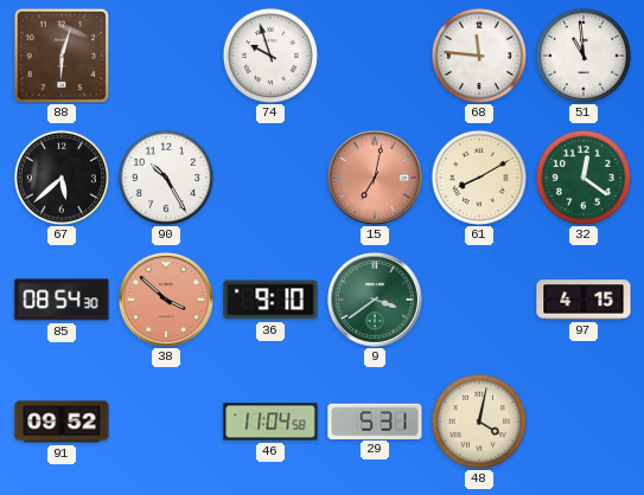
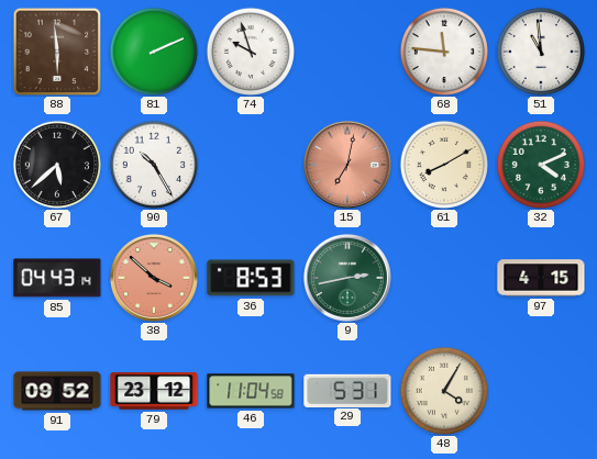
88: 6:03 -> 5:59 (57, 52)
81: none -> 2:11 (154, 52)
32: 12:21 -> 4:11 (541, 165)
85: 08:54 -> 04:43 (57, 278)
36: 9:10 -> 8:53 (251, 278)
9: 3:39 -> 2:43 (347, 278)
79: none -> 23:12 (154, 391)
48: 4:02 -> 4:05 (444, 391)
